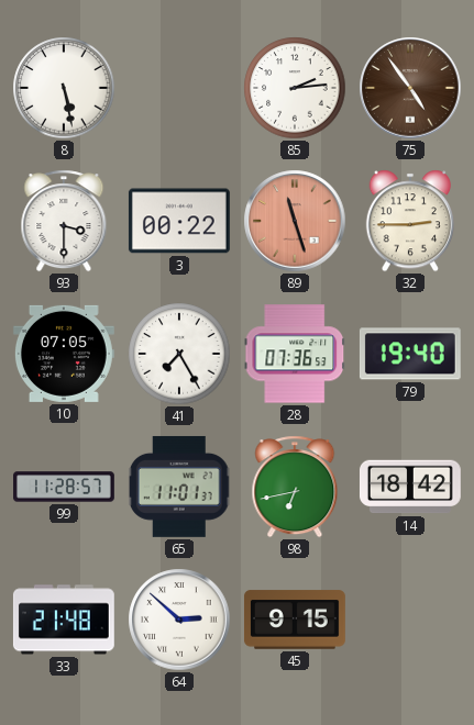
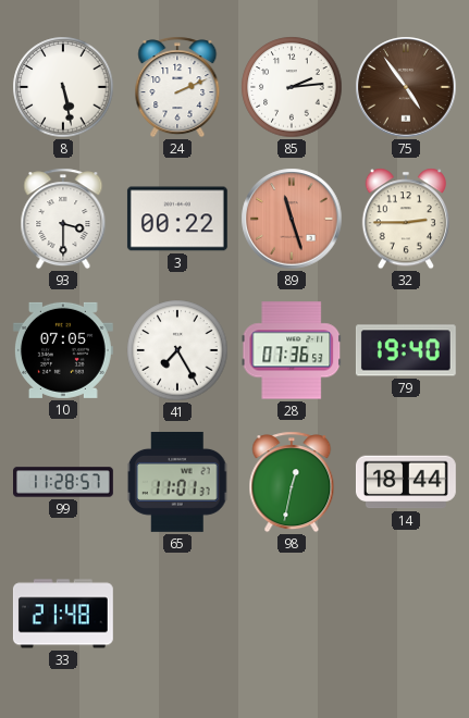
24: none -> 2:11 (177, 87)
98: 6:43 -> 12:32 (292, 482)
14: 18:42 -> 18:44 (406, 482)
64: 2:52 -> none (179, 620)
45: 9:15 -> none (295, 620)
